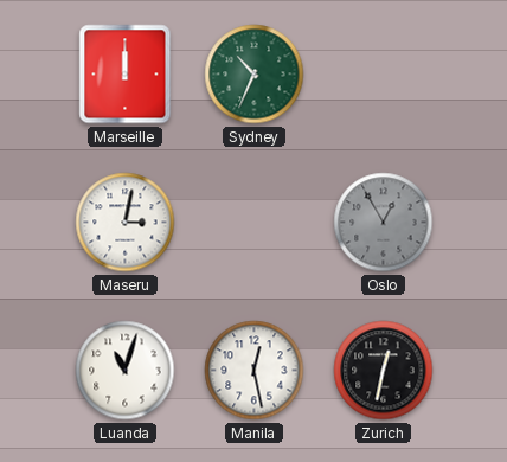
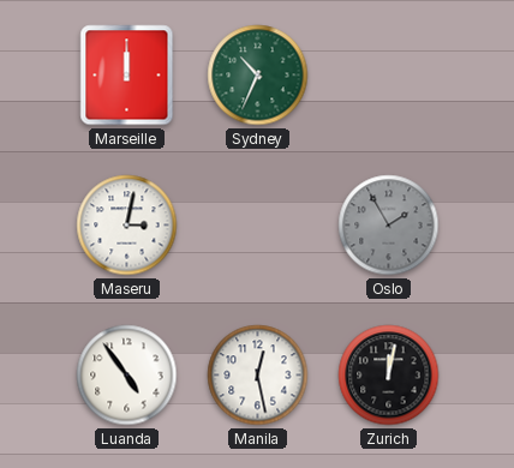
Oslo: 12:55 -> 1:55 (389, 226)
Luanda: 11:03 -> 4:54 (127, 376)
Zurich: 12:32 -> 12:02 (389, 376)
